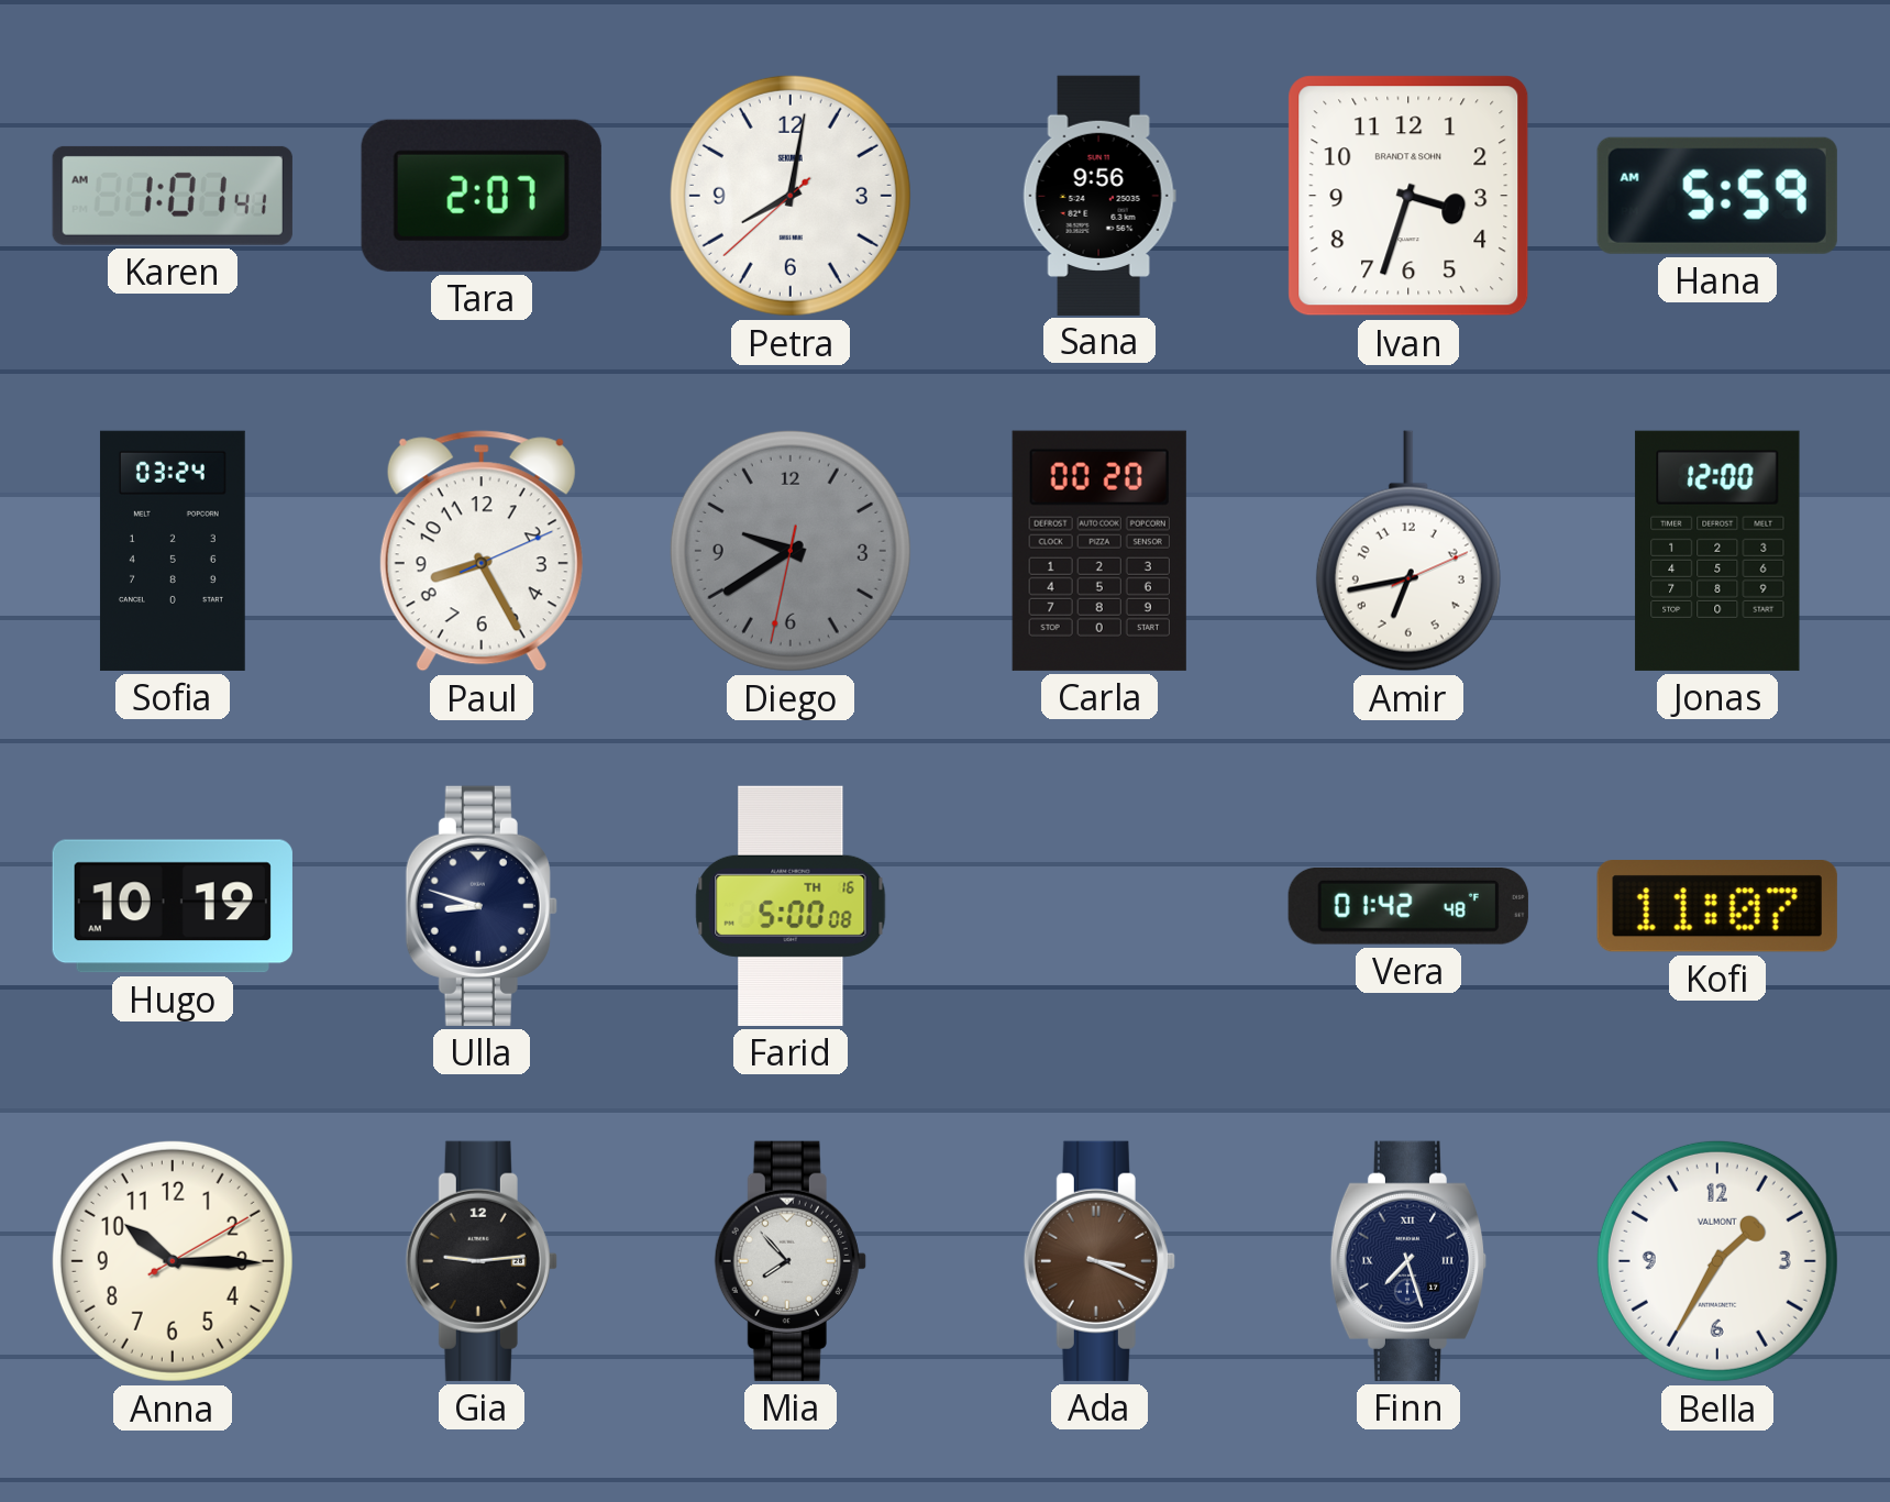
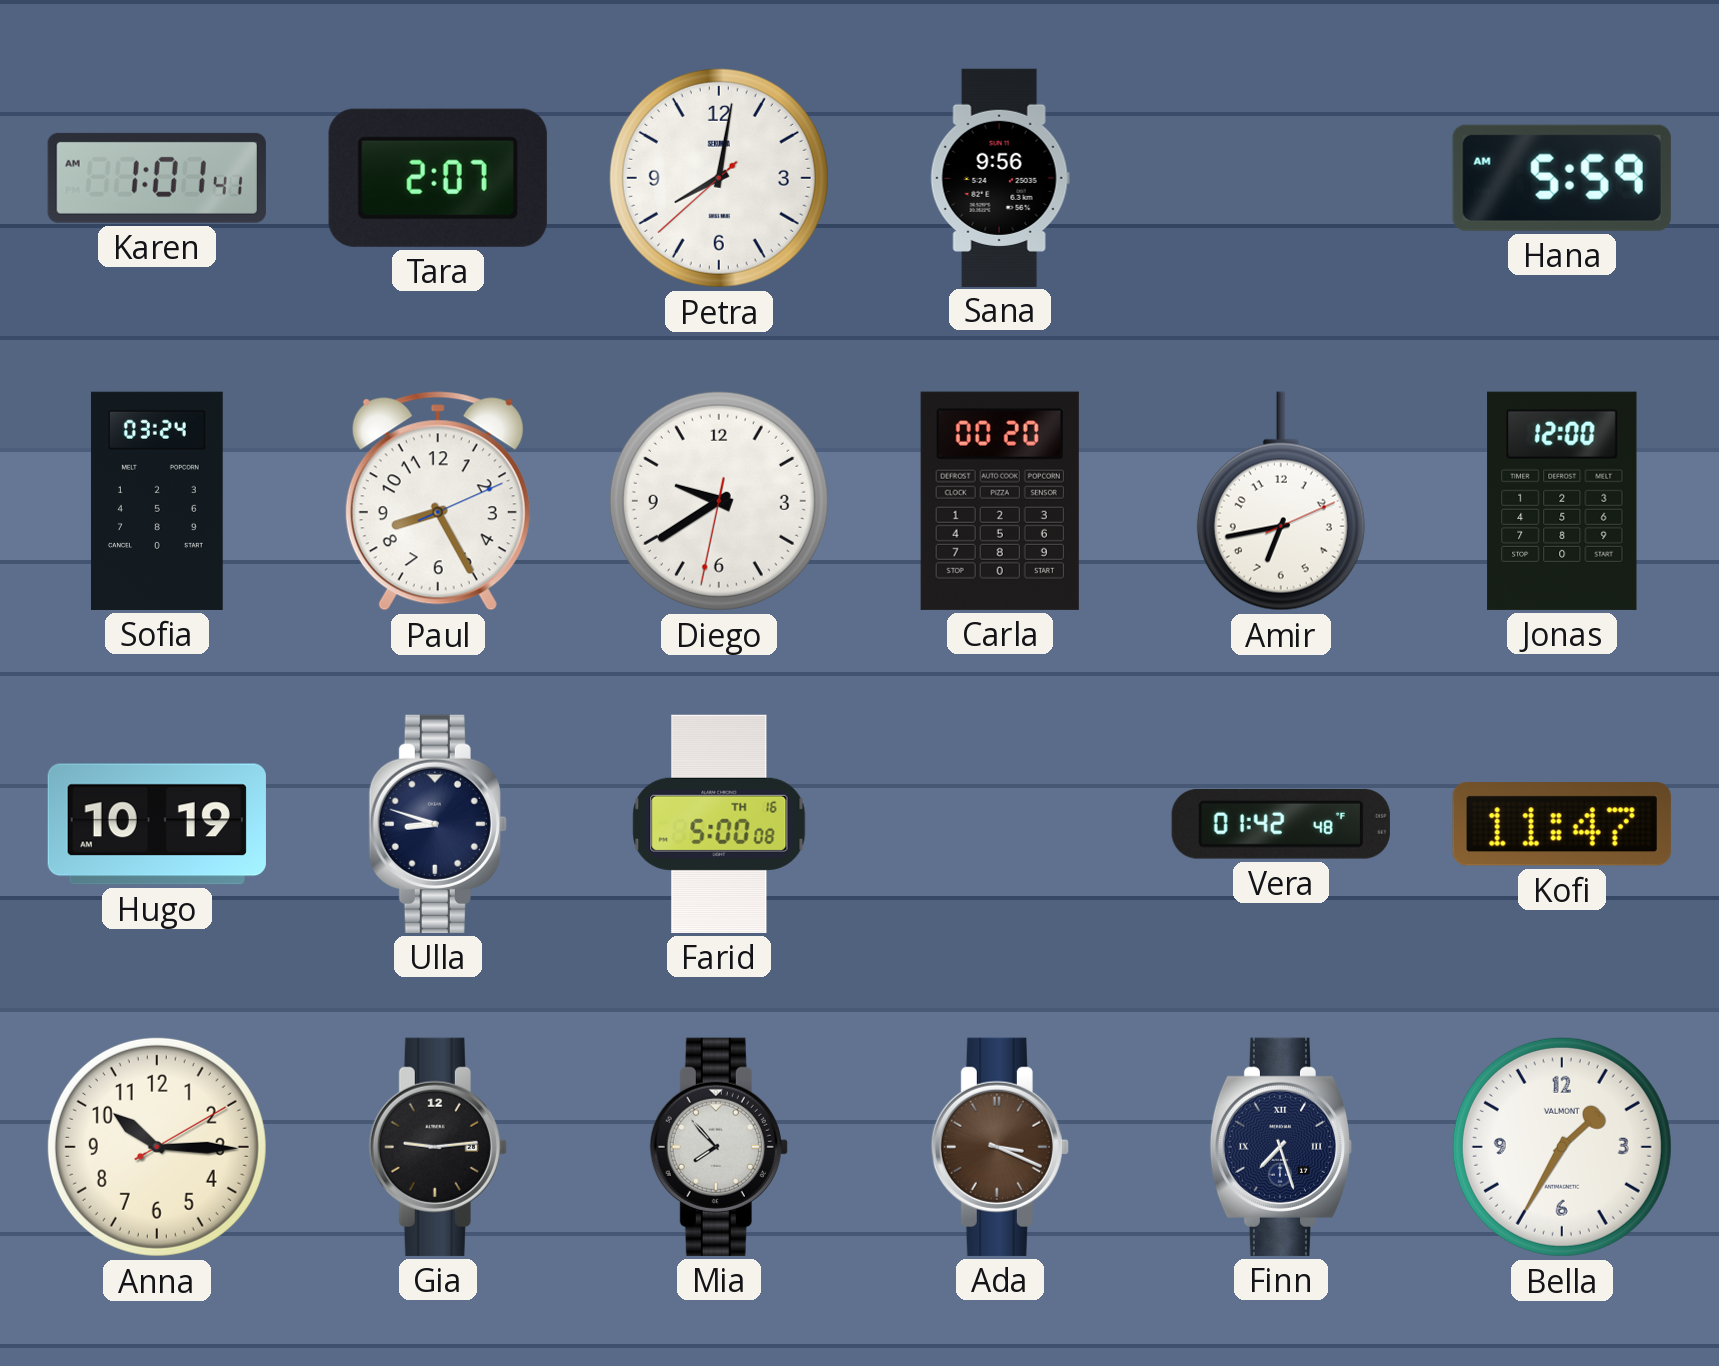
Ivan: 3:33 -> none (1408, 196)
Diego dial: grey -> white (719, 501)
Kofi: 11:07 -> 11:47 (1562, 824)
